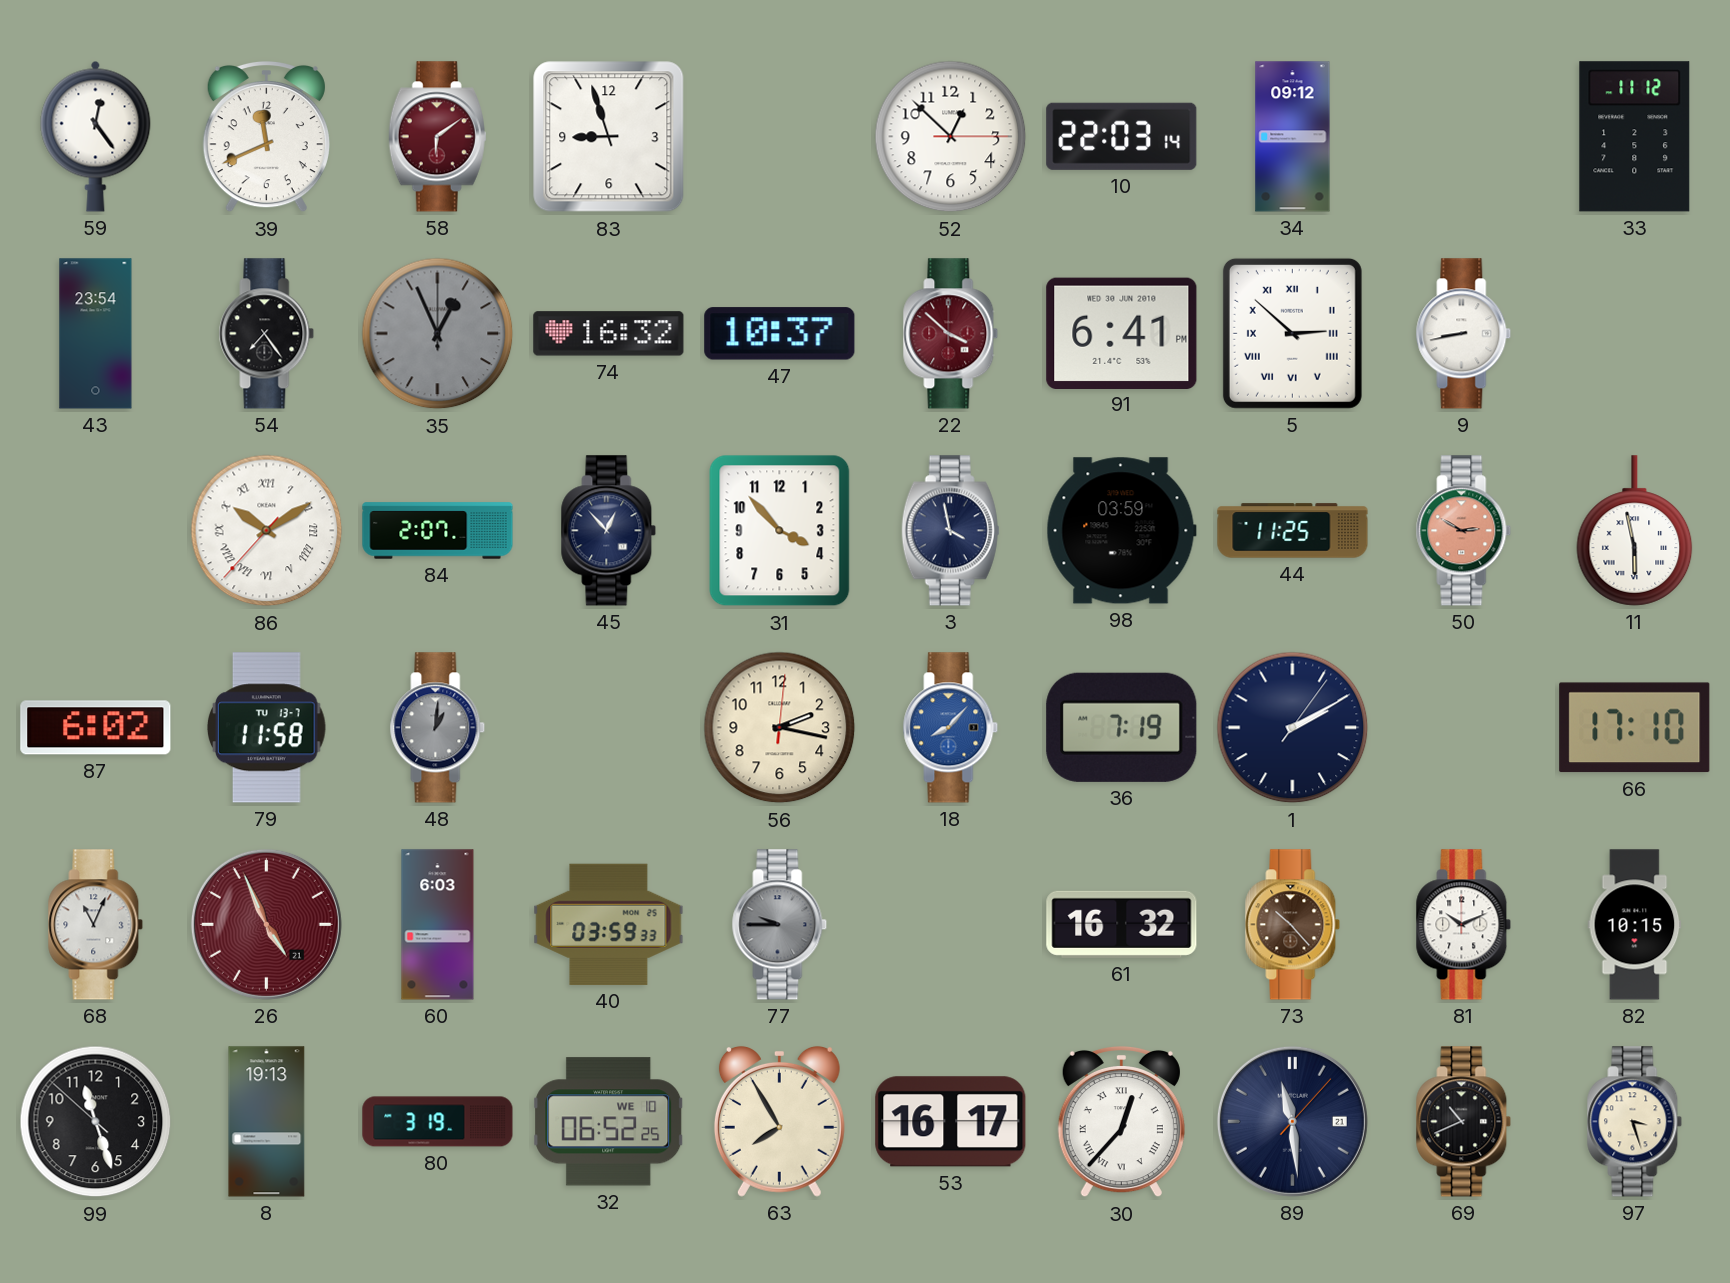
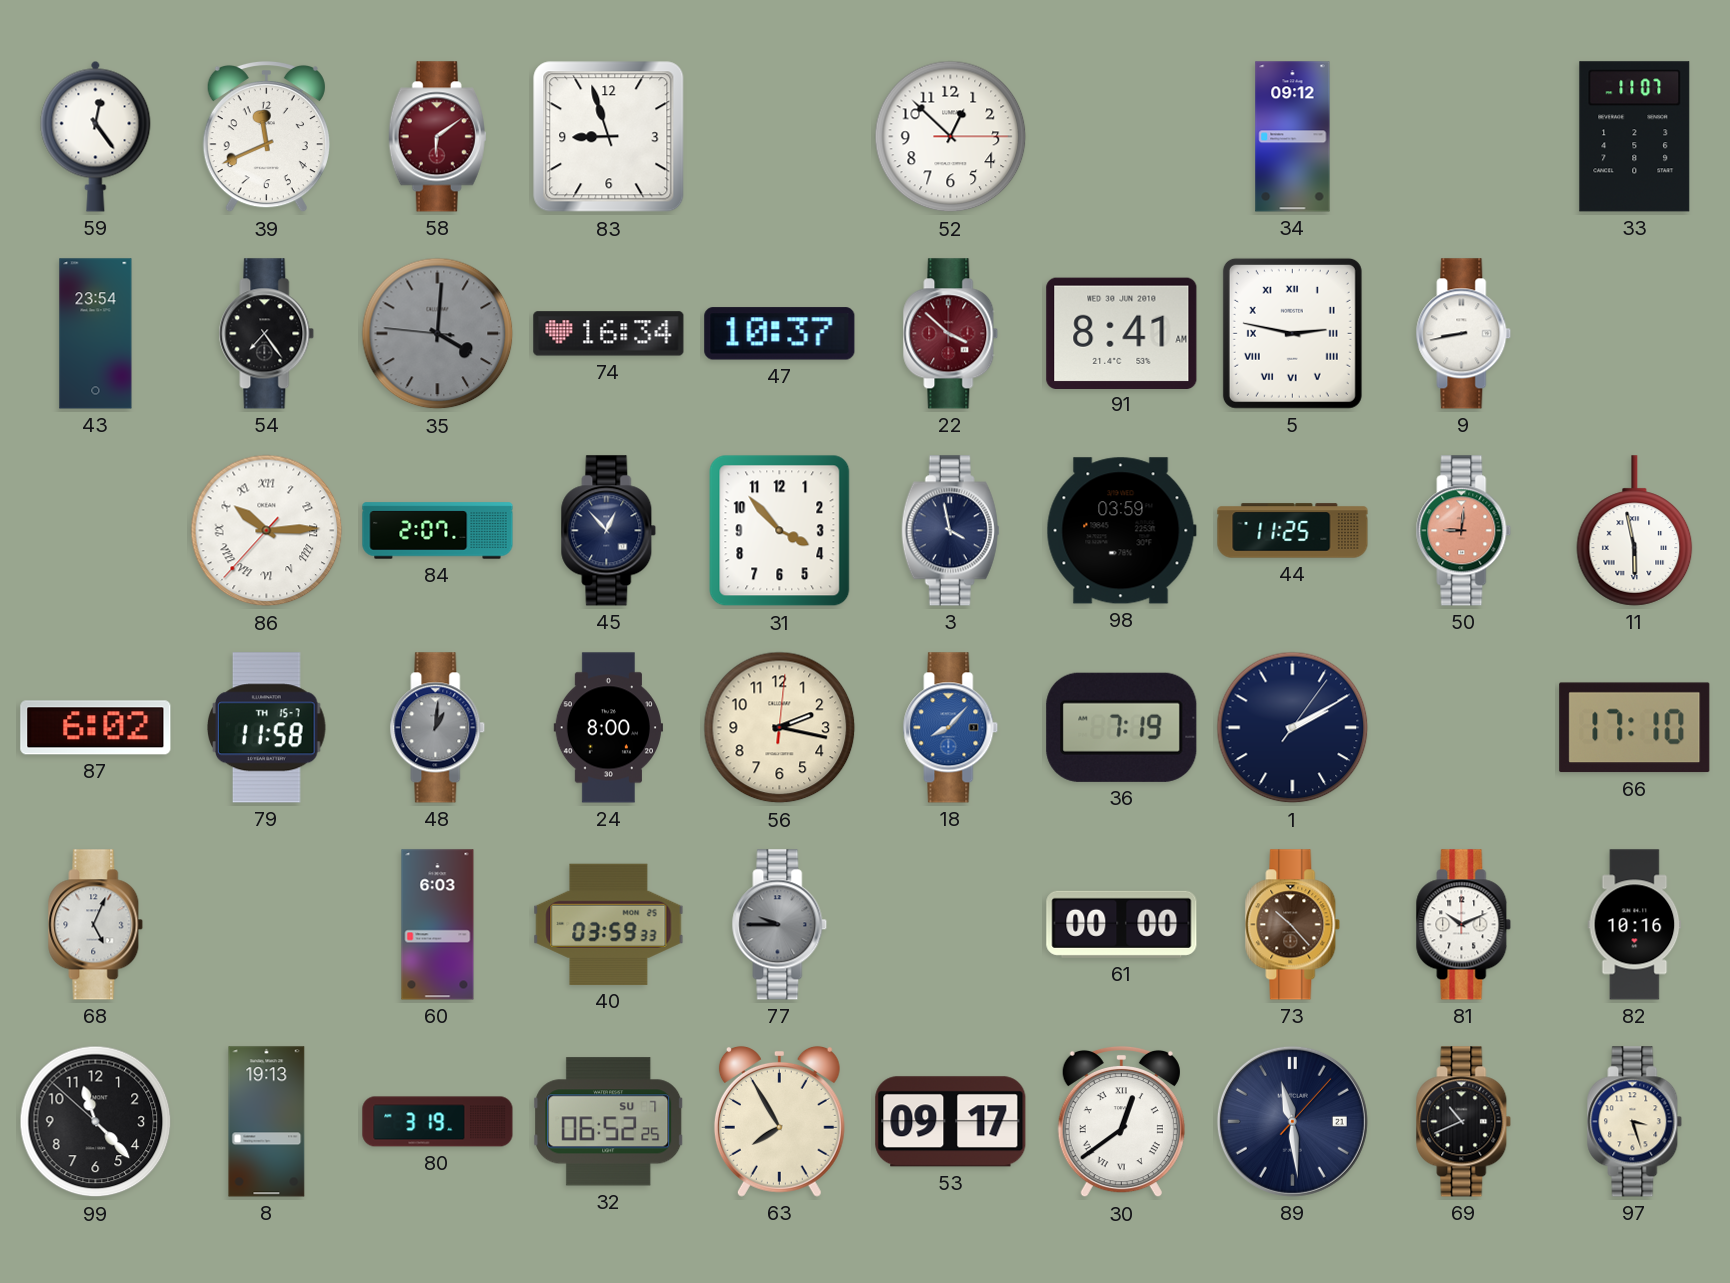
10: 22:03 -> none (1122, 136)
33: 11:12 -> 11:07 (1635, 137)
35: 12:56 -> 4:00 (438, 334)
74: 16:32 -> 16:34 (609, 334)
91: 6:41 -> 8:41 (1122, 333)
5: 2:52 -> 2:47 (1292, 333)
86: 10:09 -> 10:14 (267, 531)
50: 2:50 -> 9:01 (1464, 531)
79 date: TU 13-7 -> TH 15-7 (267, 728)
24: none -> 8:00 (608, 728)
68: 11:04 -> 5:04 (96, 925)
26: 4:56 -> none (266, 924)
61: 16:32 -> 00:00 (1122, 924)
82: 10:15 -> 10:16 (1635, 925)
99: 11:26 -> 11:22 (96, 1122)
32 date: WE 10 -> SU 7 (609, 1122)
53: 16:17 -> 09:17 (951, 1122)
30: 12:37 -> 12:39 (1121, 1122)
